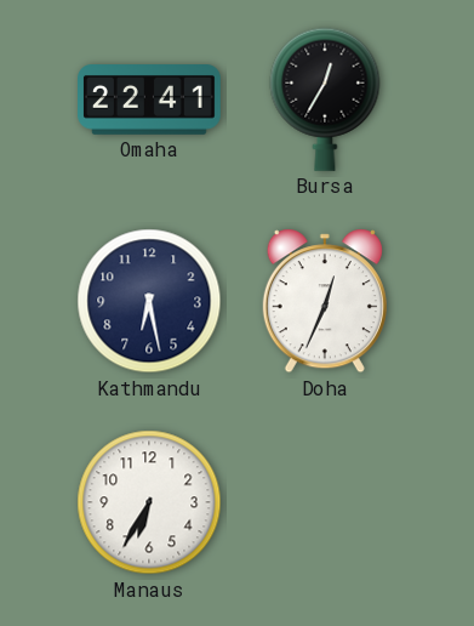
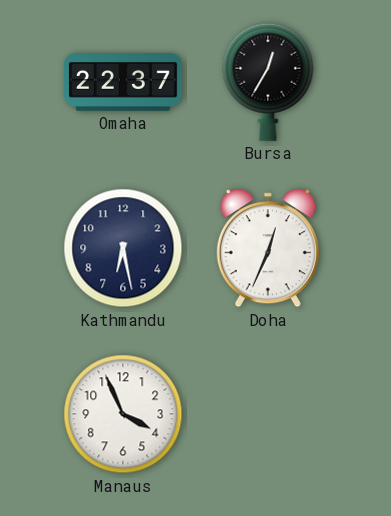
Omaha: 22:41 -> 22:37 (124, 83)
Manaus: 6:35 -> 3:56 (123, 414)
